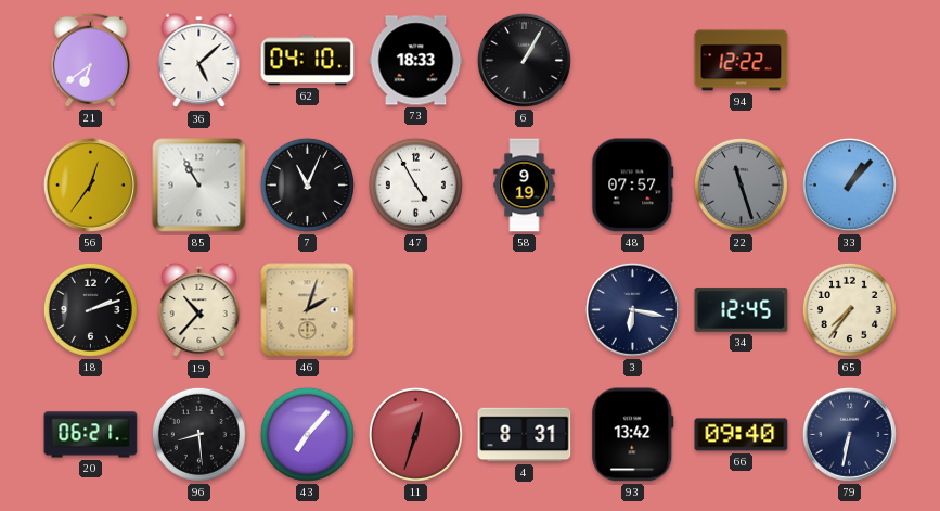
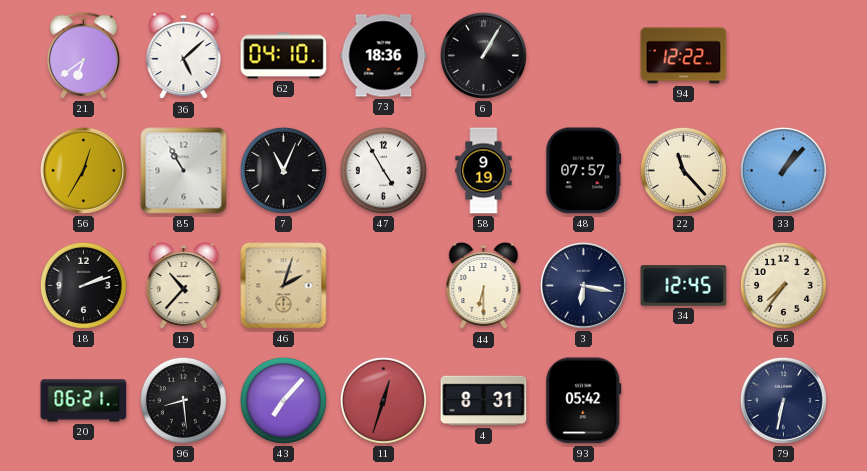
73: 18:33 -> 18:36 (384, 56)
56: 12:36 -> 12:35 (83, 170)
22: 11:27 -> 11:23 (683, 170)
22 dial: grey -> cream (683, 170)
44: none -> 6:30 (484, 286)
93: 13:42 -> 05:42 (584, 401)
66: 09:40 -> none (742, 435)
